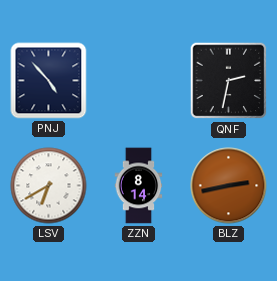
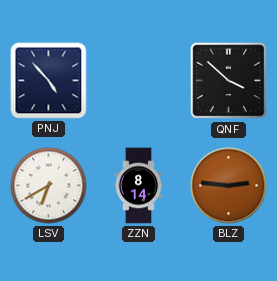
QNF: 2:32 -> 3:52 (229, 81)
BLZ: 2:43 -> 2:46 (229, 186)
